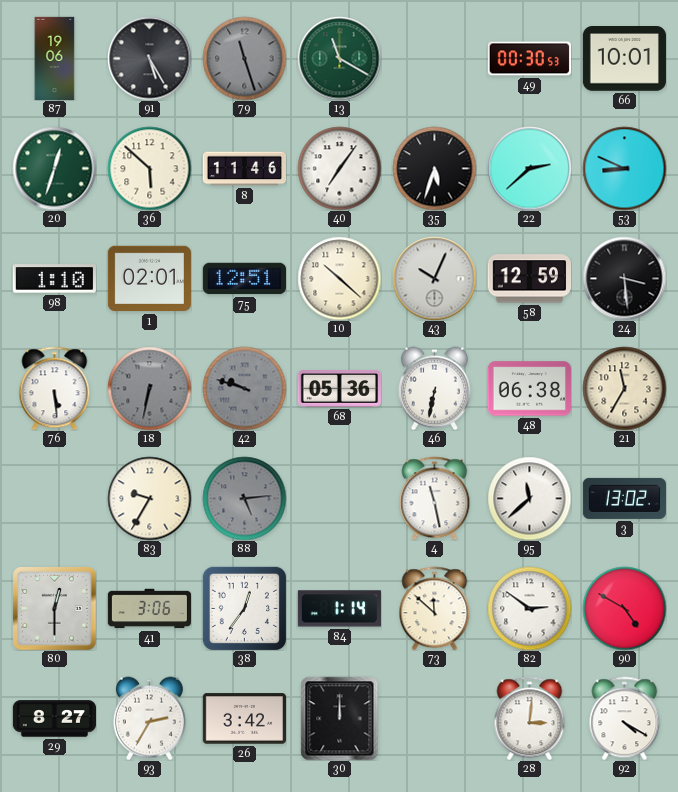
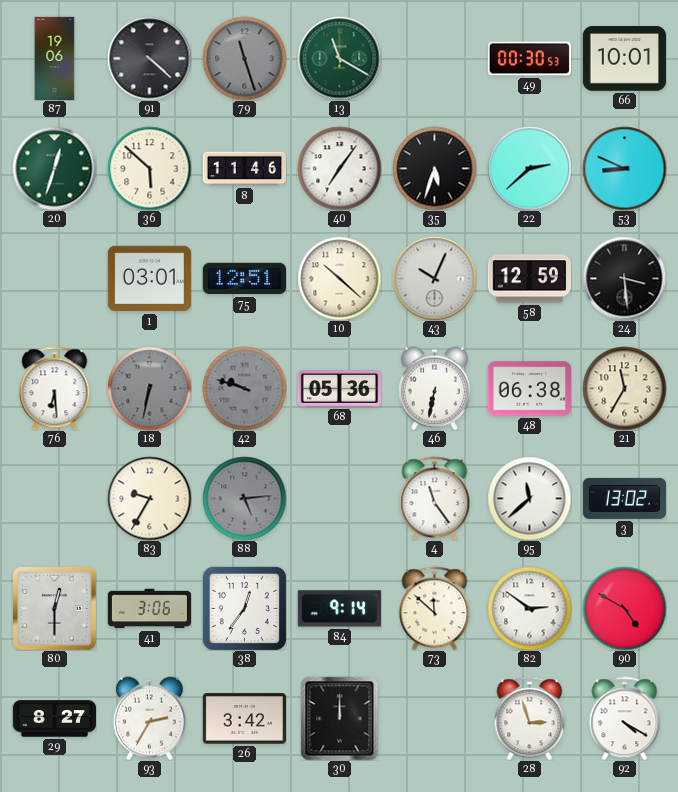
91: 5:25 -> 4:22 (149, 58)
98: 1:10 -> none (54, 279)
1: 02:01 -> 03:01 (149, 279)
76: 5:29 -> 6:29 (55, 388)
4: 11:28 -> 11:24 (435, 498)
84: 1:14 -> 9:14 (339, 609)
28: 3:01 -> 2:57 (530, 718)
